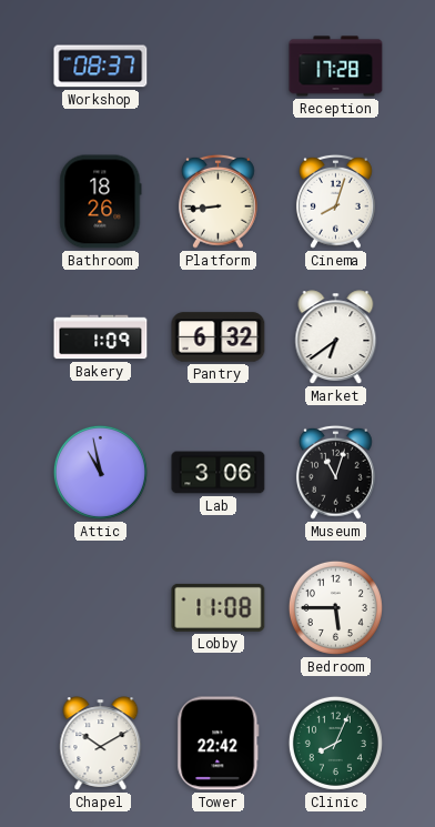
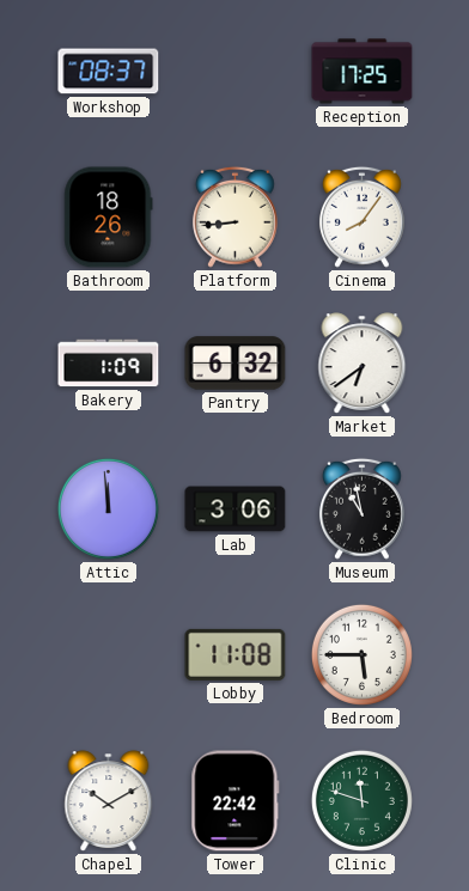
Reception: 17:28 -> 17:25 (363, 72)
Cinema: 8:03 -> 8:06 (363, 216)
Attic: 10:58 -> 11:59 (108, 508)
Museum: 11:03 -> 10:58 (363, 508)
Clinic: 8:04 -> 11:48 (361, 800)
